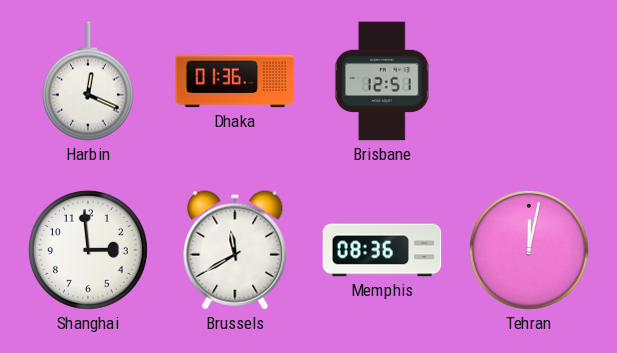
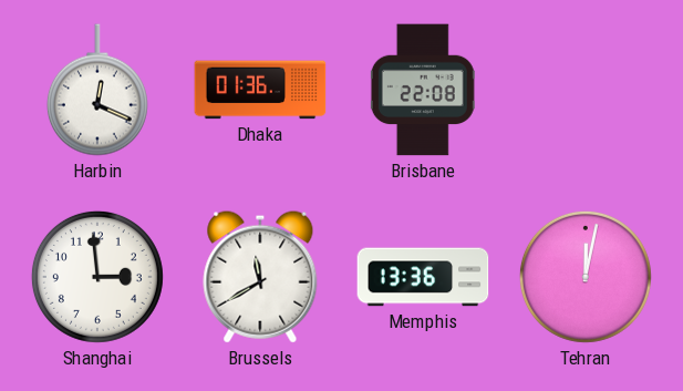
Brisbane: 12:51 -> 22:08 (423, 90)
Memphis: 08:36 -> 13:36 (423, 277)
